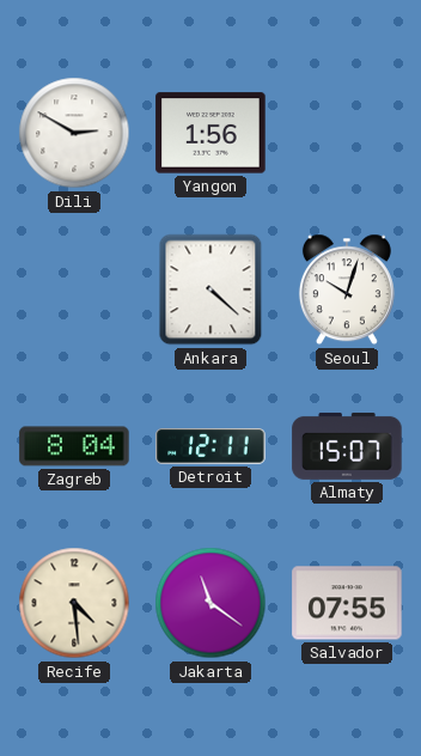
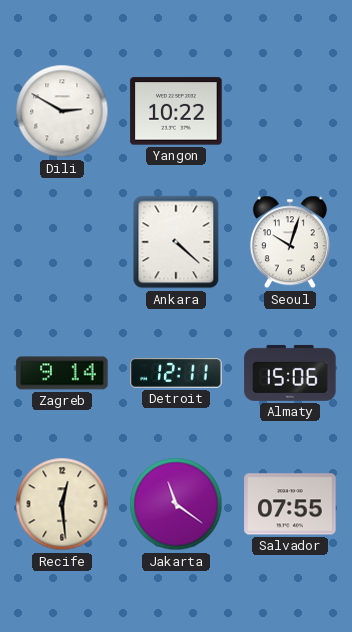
Yangon: 1:56 -> 10:22 (176, 111)
Zagreb: 8:04 -> 9:14 (62, 373)
Almaty: 15:07 -> 15:06 (290, 373)
Recife: 4:29 -> 12:29 (62, 504)
